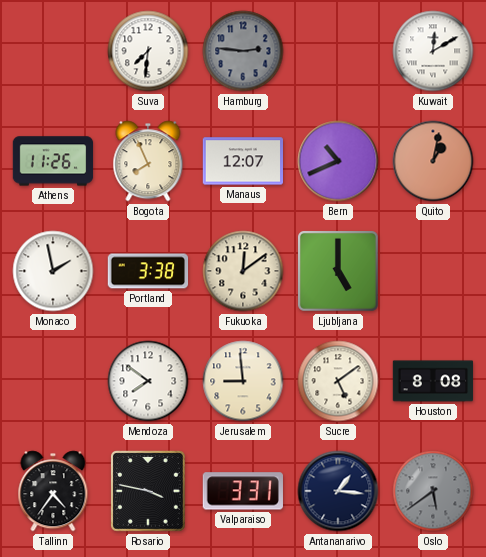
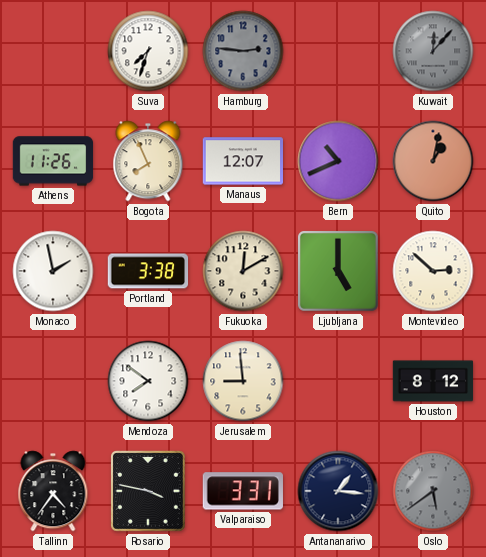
Suva: 7:31 -> 7:33 (148, 51)
Kuwait: 12:10 -> 12:07 (433, 51)
Kuwait dial: white -> grey (433, 51)
Fukuoka: 12:09 -> 12:10 (243, 271)
Montevideo: none -> 2:52 (433, 271)
Sucre: 5:09 -> none (338, 381)
Houston: 8:08 -> 8:12 (433, 381)
